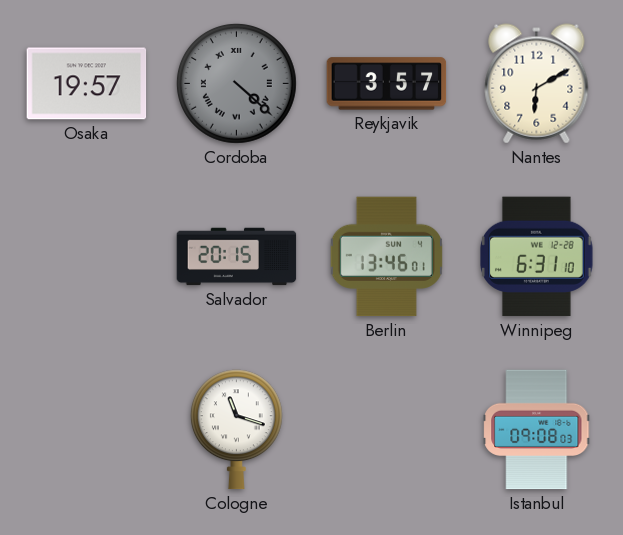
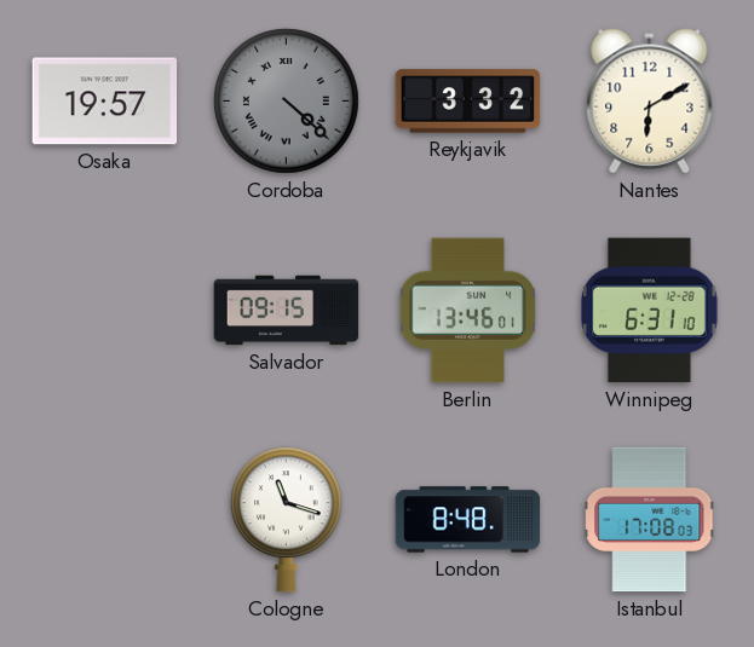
Reykjavik: 3:57 -> 3:32 (468, 102)
Salvador: 20:15 -> 09:15 (287, 311)
London: none -> 8:48 (468, 520)
Istanbul: 09:08 -> 17:08 (650, 520)
